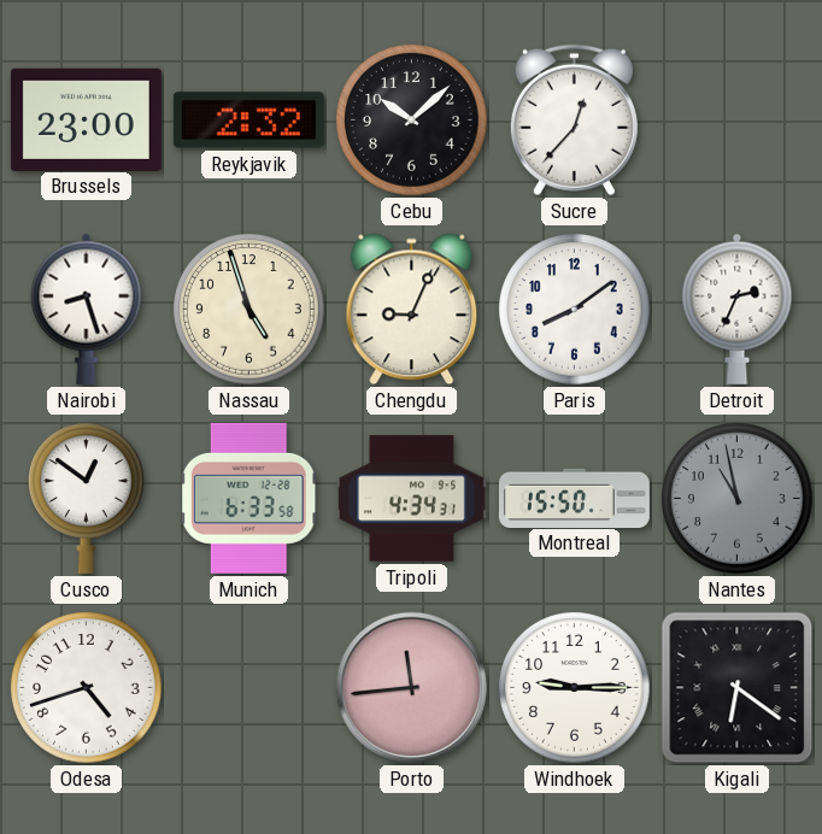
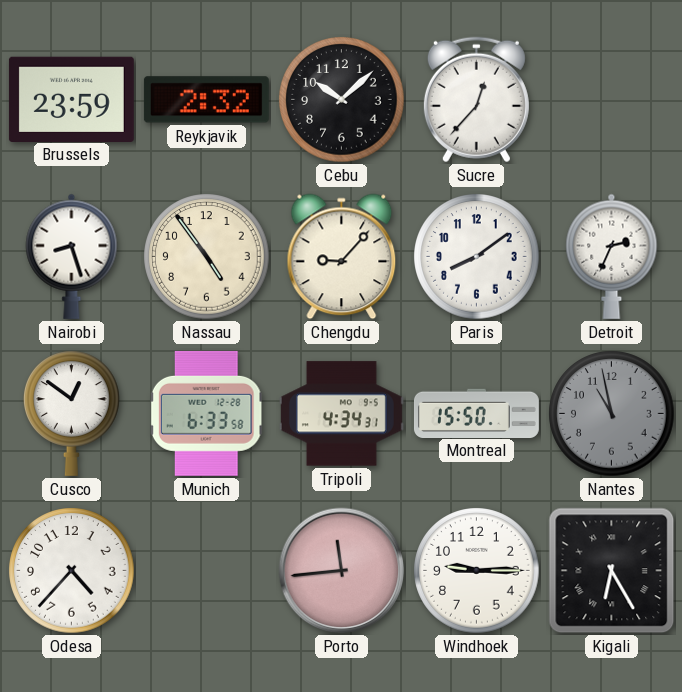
Brussels: 23:00 -> 23:59 (71, 99)
Nassau: 4:57 -> 4:54 (207, 257)
Chengdu: 9:04 -> 9:07 (342, 257)
Odesa: 4:42 -> 4:37 (72, 571)
Kigali: 6:21 -> 6:25 (612, 571)
